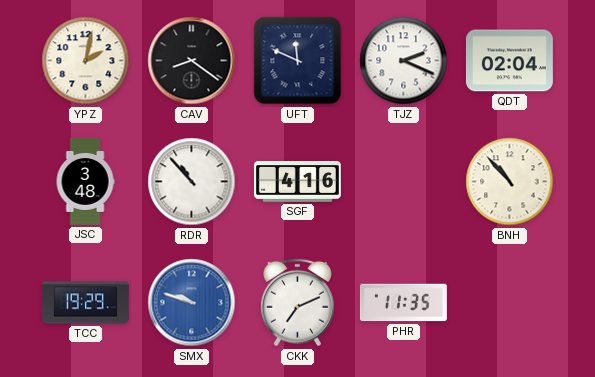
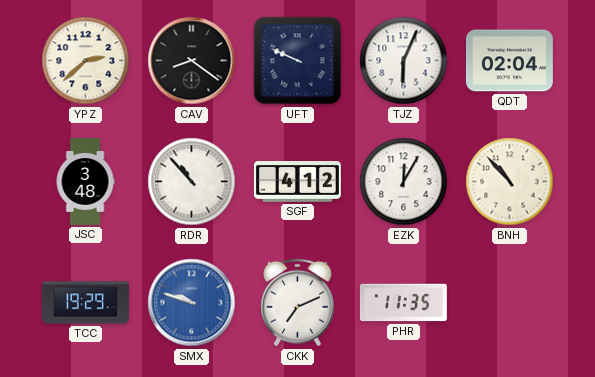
YPZ: 2:02 -> 2:38 (86, 61)
UFT: 11:49 -> 9:49 (298, 61)
TJZ: 2:19 -> 6:04 (404, 61)
SGF: 4:16 -> 4:12 (297, 182)
EZK: none -> 12:05 (404, 182)
